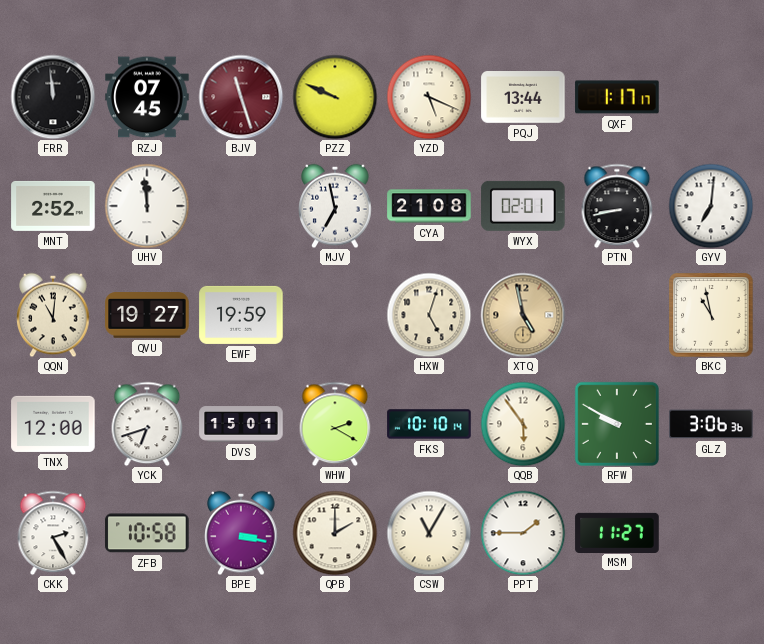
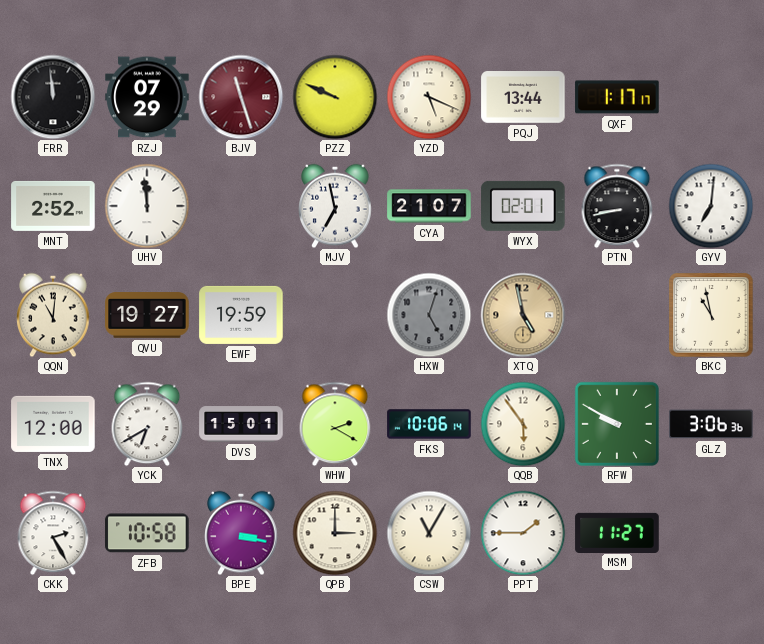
RZJ: 07:45 -> 07:29 (147, 97)
CYA: 21:08 -> 21:07 (429, 206)
HXW dial: cream -> grey (429, 315)
YCK: 6:42 -> 6:40 (147, 424)
FKS: 10:10 -> 10:06 (429, 424)
QPB: 2:00 -> 3:00 (335, 533)
